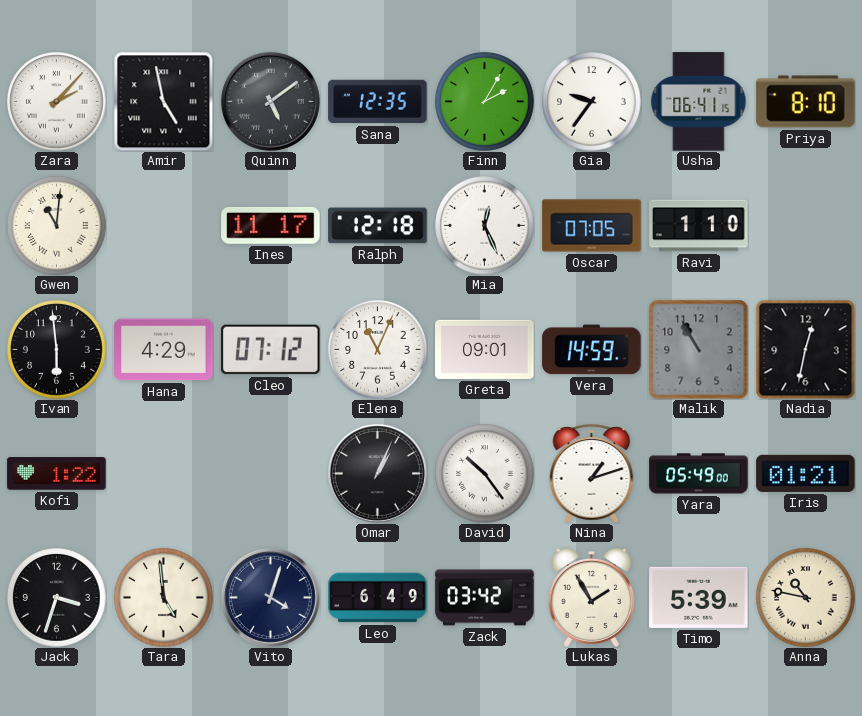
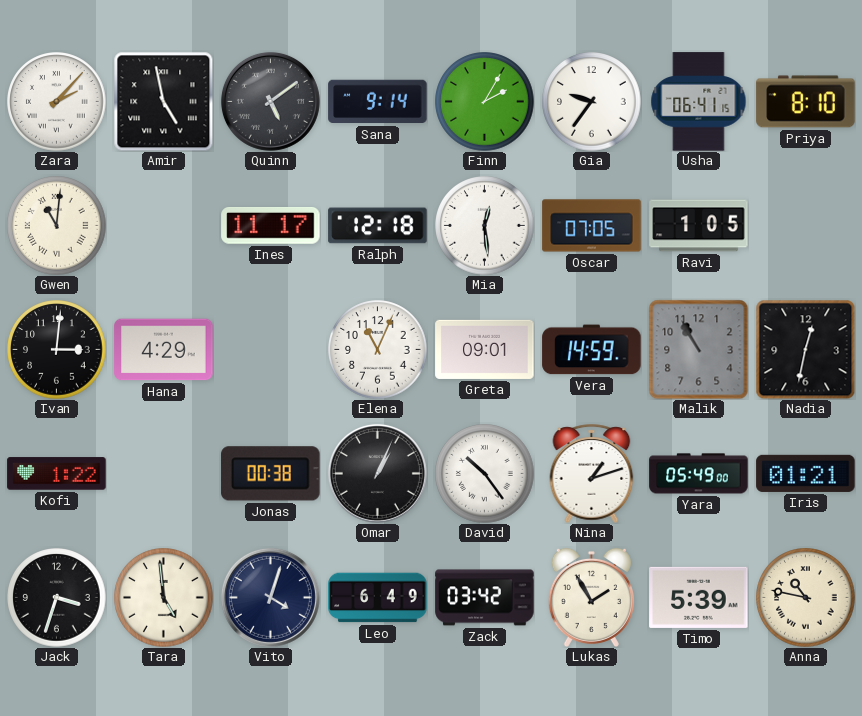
Sana: 12:35 -> 9:14 (378, 102)
Mia: 12:26 -> 12:29 (485, 226)
Ravi: 1:10 -> 1:05 (699, 226)
Ivan: 5:59 -> 3:01 (57, 350)
Cleo: 07:12 -> none (271, 350)
Jonas: none -> 00:38 (271, 474)
